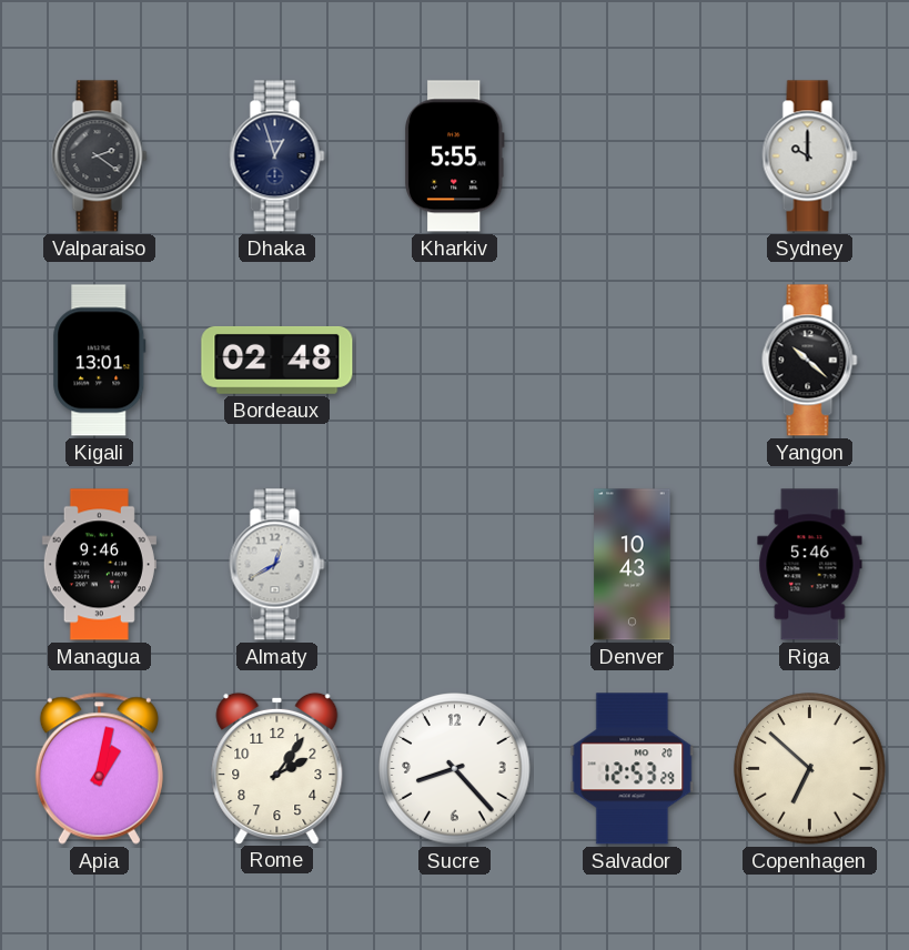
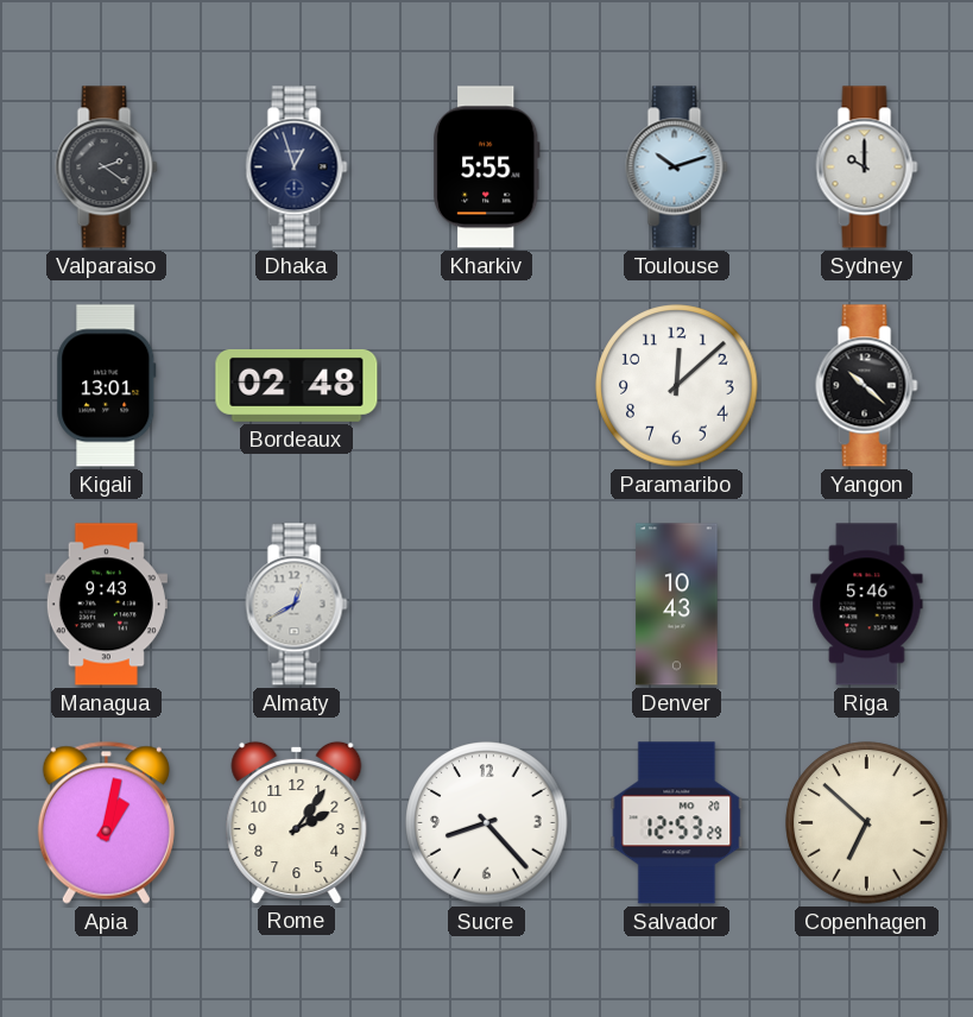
Toulouse: none -> 10:12 (677, 168)
Paramaribo: none -> 12:08 (677, 386)
Managua: 9:46 -> 9:43 (106, 605)
